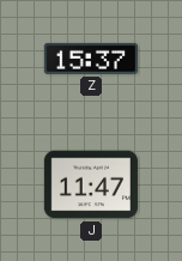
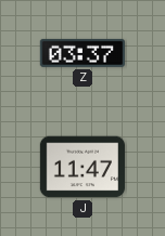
Z: 15:37 -> 03:37 (82, 53)
